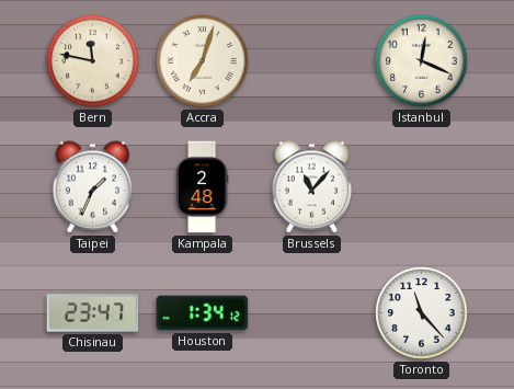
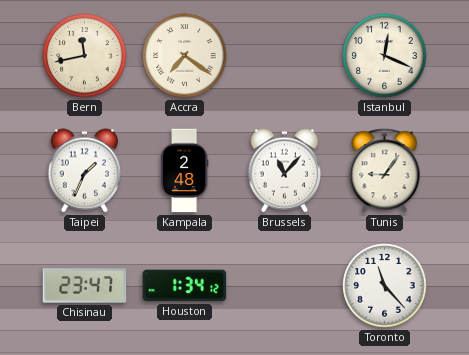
Bern: 11:47 -> 11:43 (85, 56)
Accra: 7:03 -> 7:21 (185, 56)
Tunis: none -> 9:06 (385, 171)
